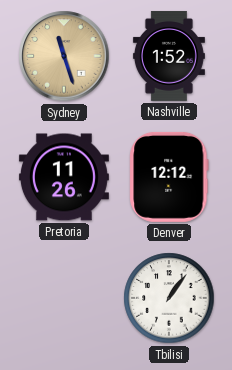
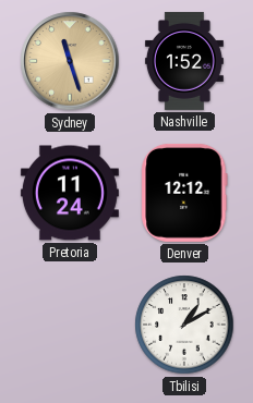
Pretoria: 11:26 -> 11:24 (70, 193)
Tbilisi: 1:06 -> 1:10 (184, 325)
